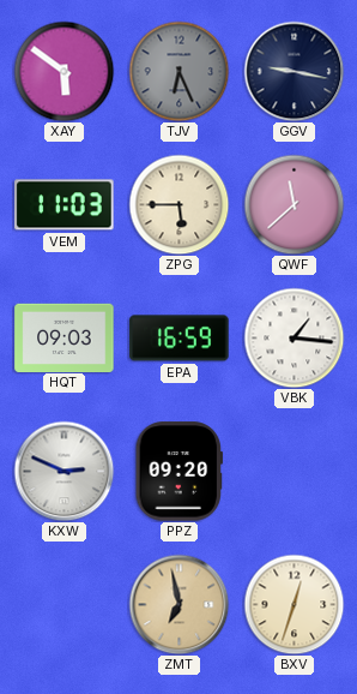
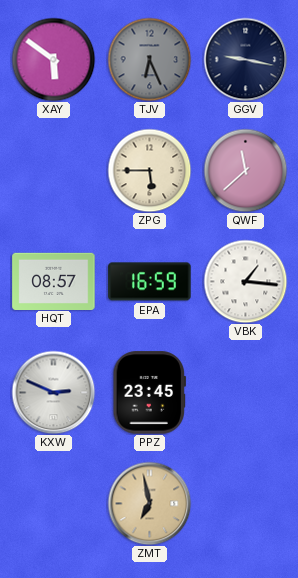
VEM: 11:03 -> none (65, 205)
HQT: 09:03 -> 08:57 (54, 281)
PPZ: 09:20 -> 23:45 (149, 393)
BXV: 12:33 -> none (294, 604)
